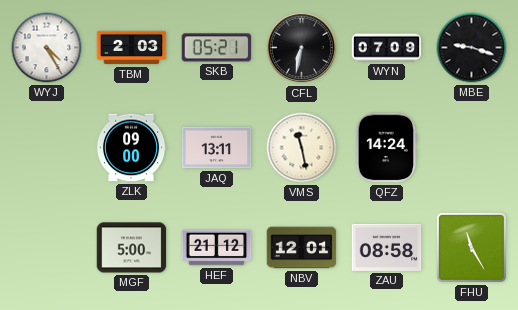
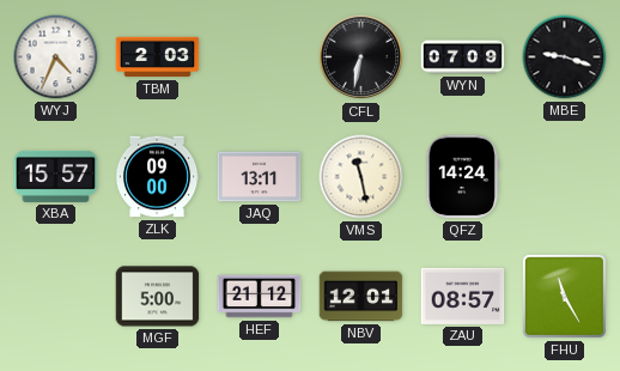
WYJ: 4:25 -> 4:34 (56, 57)
SKB: 05:21 -> none (217, 48)
XBA: none -> 15:57 (56, 176)
ZAU: 08:58 -> 08:57 (463, 296)
